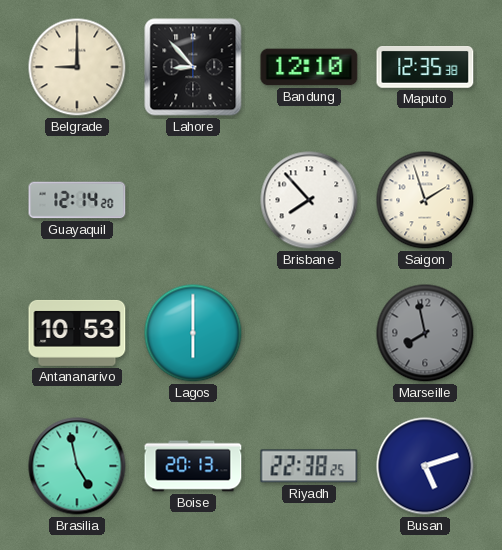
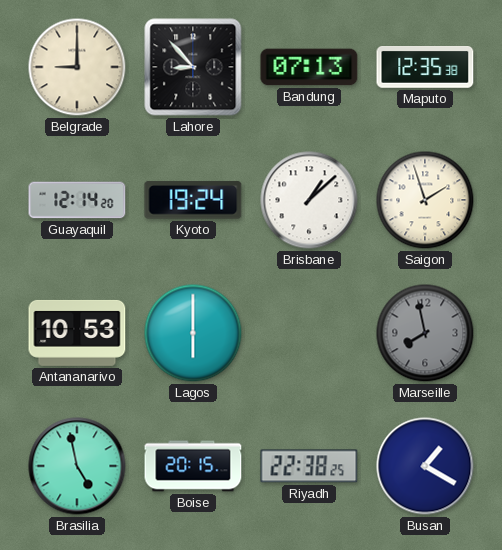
Bandung: 12:10 -> 07:13 (309, 67)
Kyoto: none -> 19:24 (193, 200)
Brisbane: 7:53 -> 1:08 (309, 200)
Boise: 20:13 -> 20:15 (193, 466)
Busan: 5:12 -> 1:20 (425, 466)
